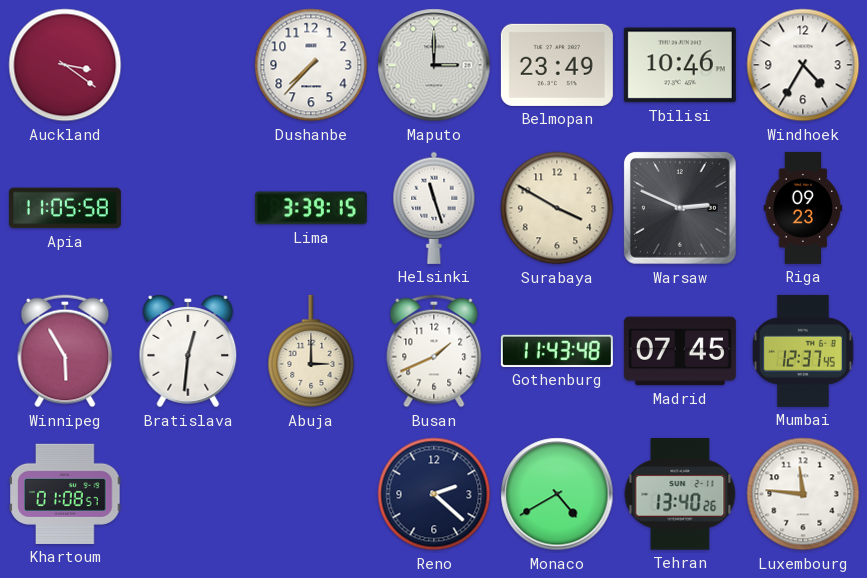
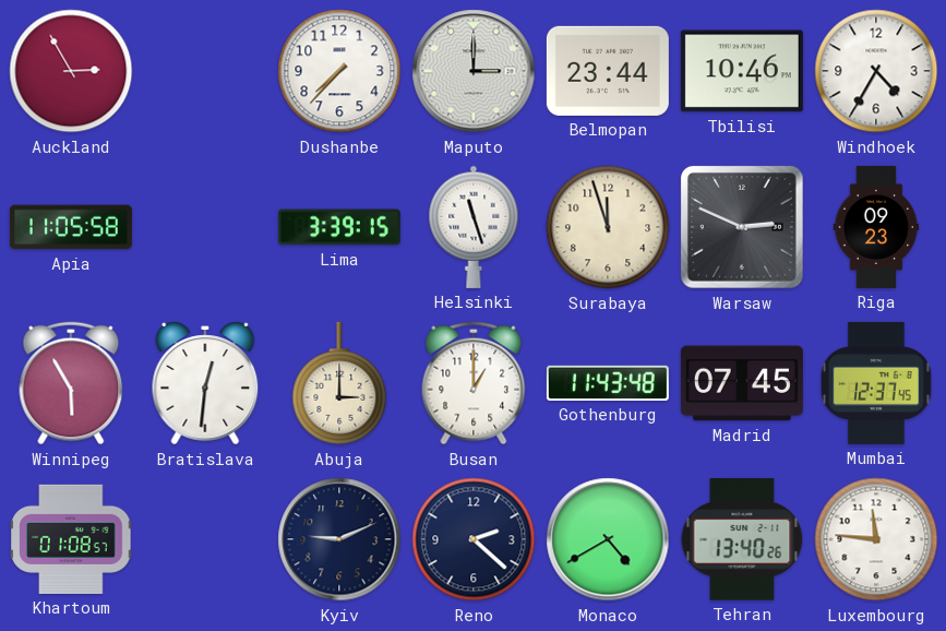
Auckland: 3:21 -> 2:55 (71, 71)
Belmopan: 23:49 -> 23:44 (608, 71)
Surabaya: 3:50 -> 11:57 (608, 227)
Busan: 1:41 -> 1:00 (474, 383)
Kyiv: none -> 9:11 (339, 539)
